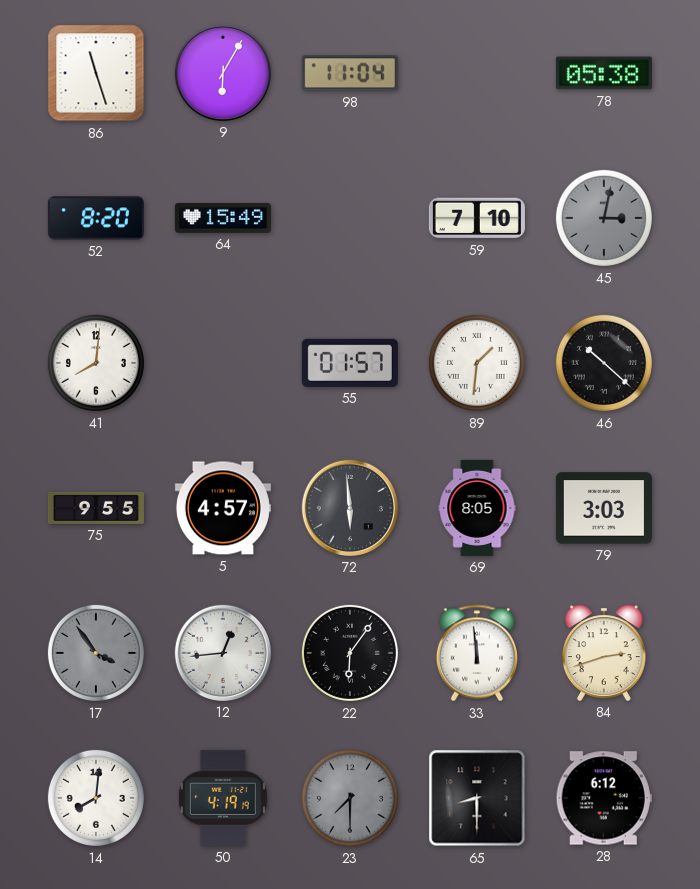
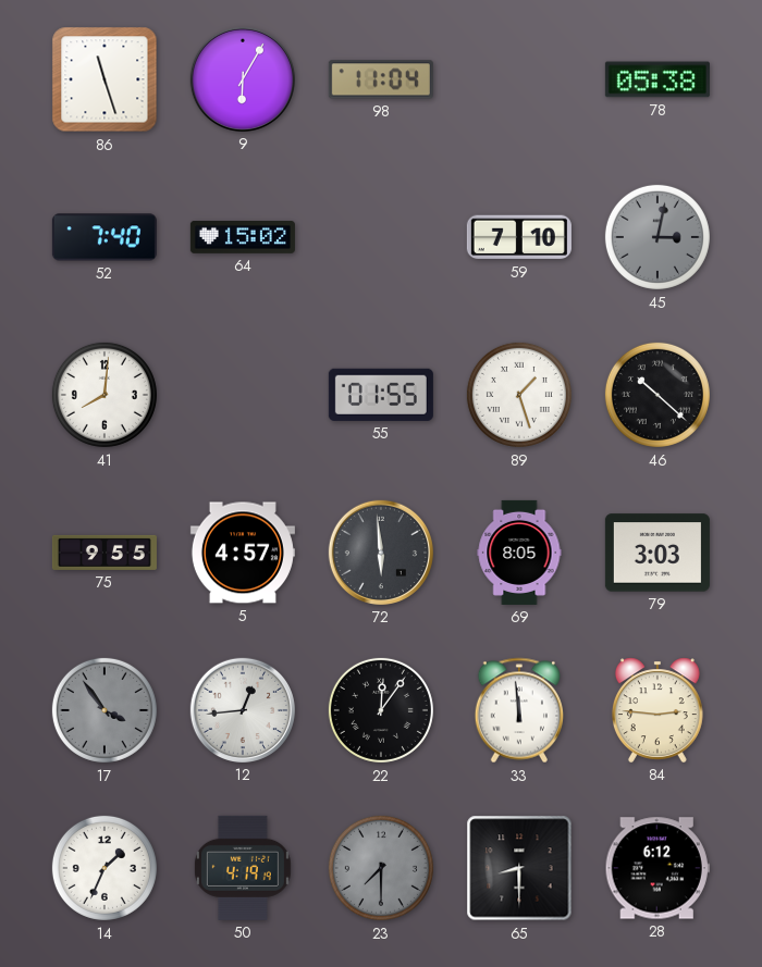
52: 8:20 -> 7:40 (105, 237)
64: 15:49 -> 15:02 (243, 237)
55: 01:57 -> 01:55 (381, 395)
89: 1:31 -> 1:27 (519, 395)
22: 6:06 -> 12:06 (381, 710)
84: 2:42 -> 2:46 (657, 710)
14: 8:01 -> 1:34 (105, 868)
